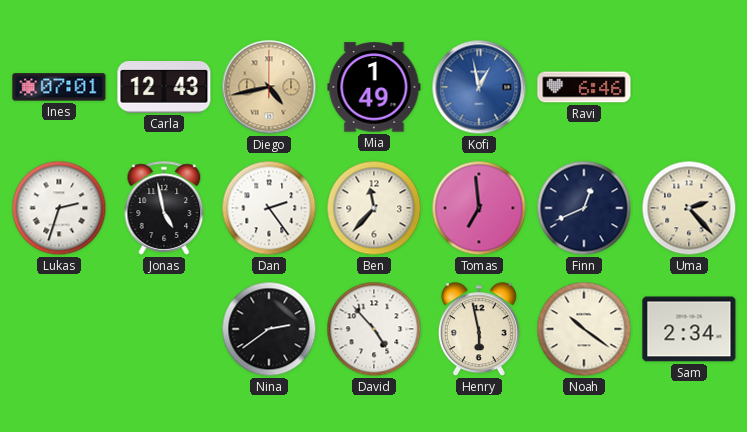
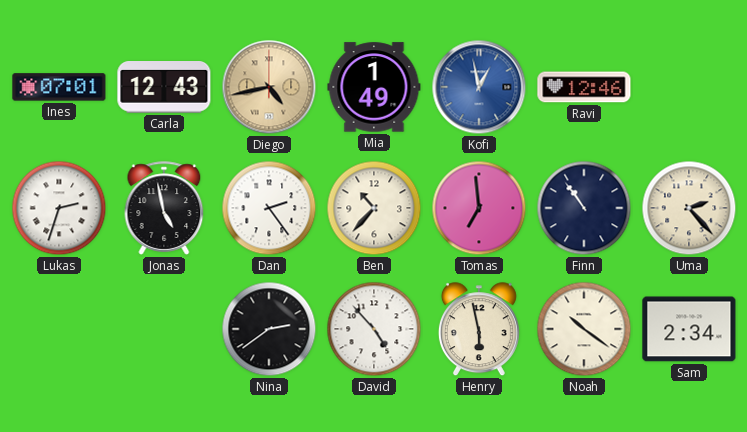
Ravi: 6:46 -> 12:46 (584, 87)
Ben: 11:37 -> 10:37 (374, 208)
Finn: 12:41 -> 10:54 (584, 208)
